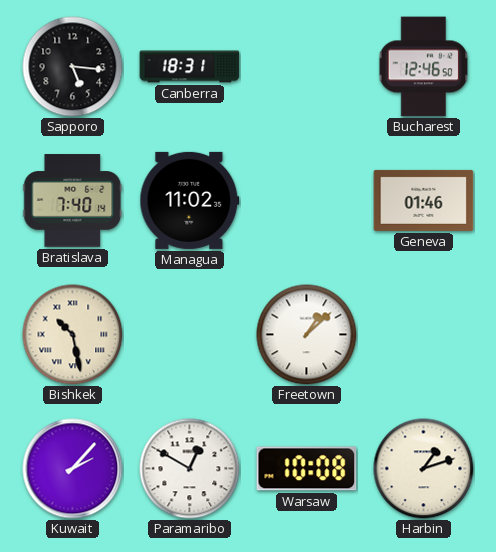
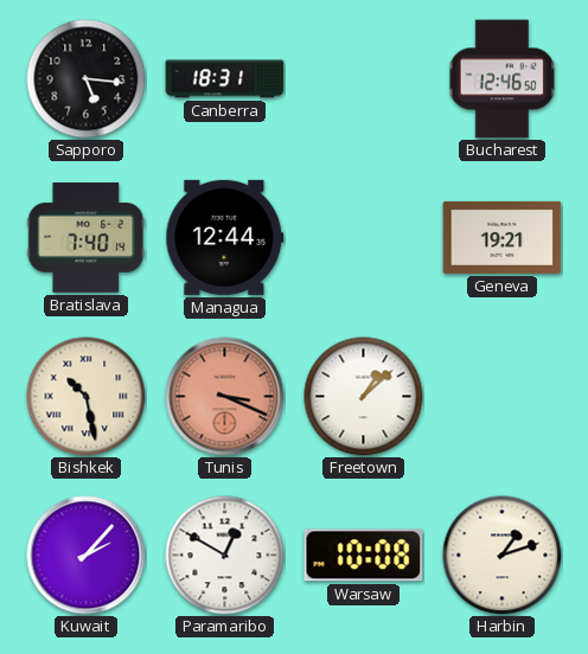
Managua: 11:02 -> 12:44 (225, 237)
Geneva: 01:46 -> 19:21 (503, 237)
Tunis: none -> 3:19 (225, 397)
